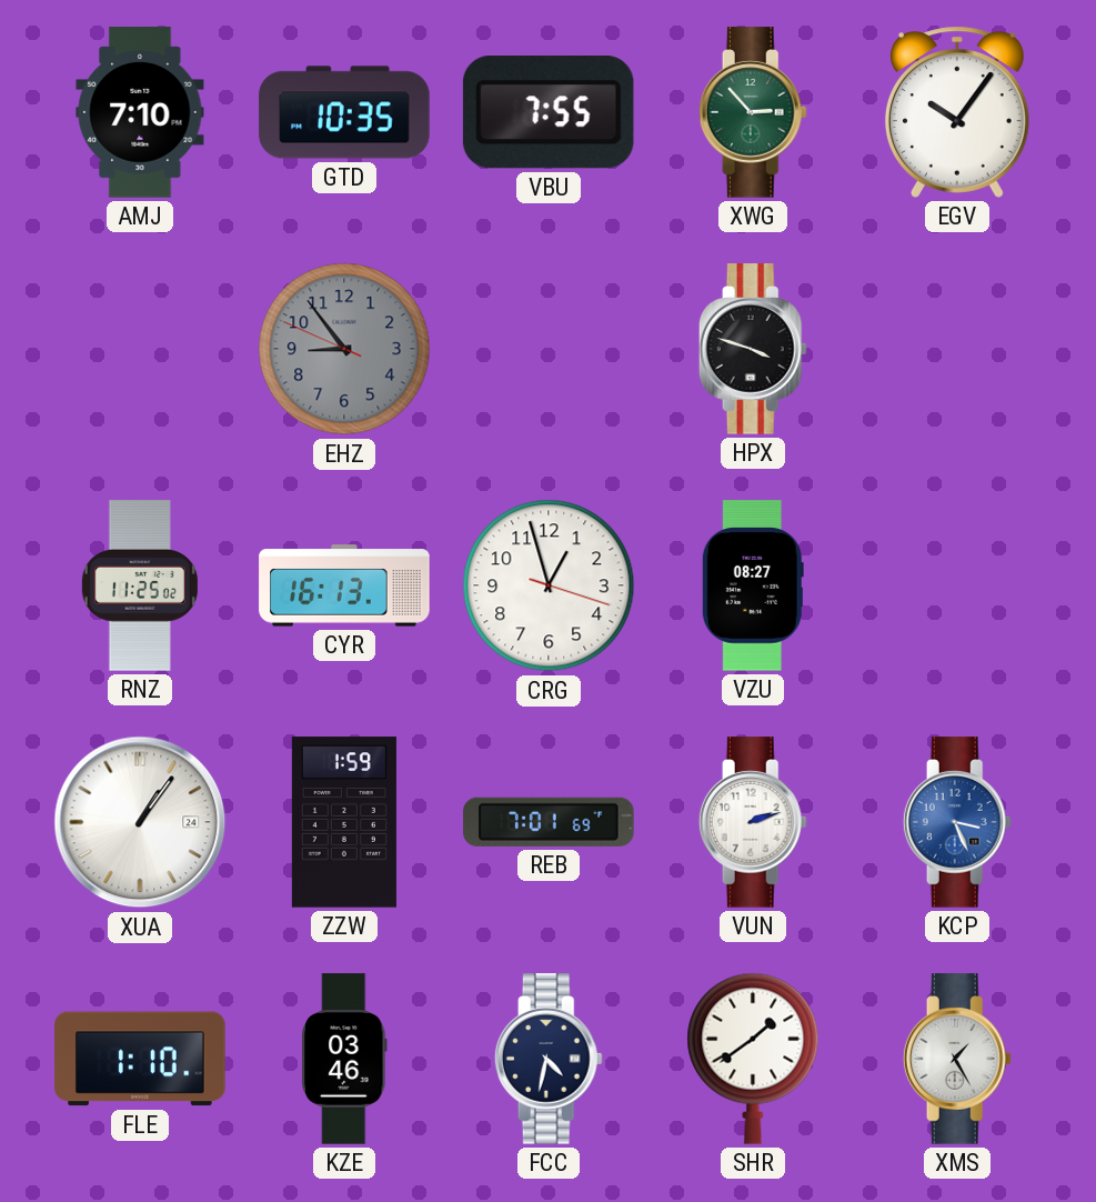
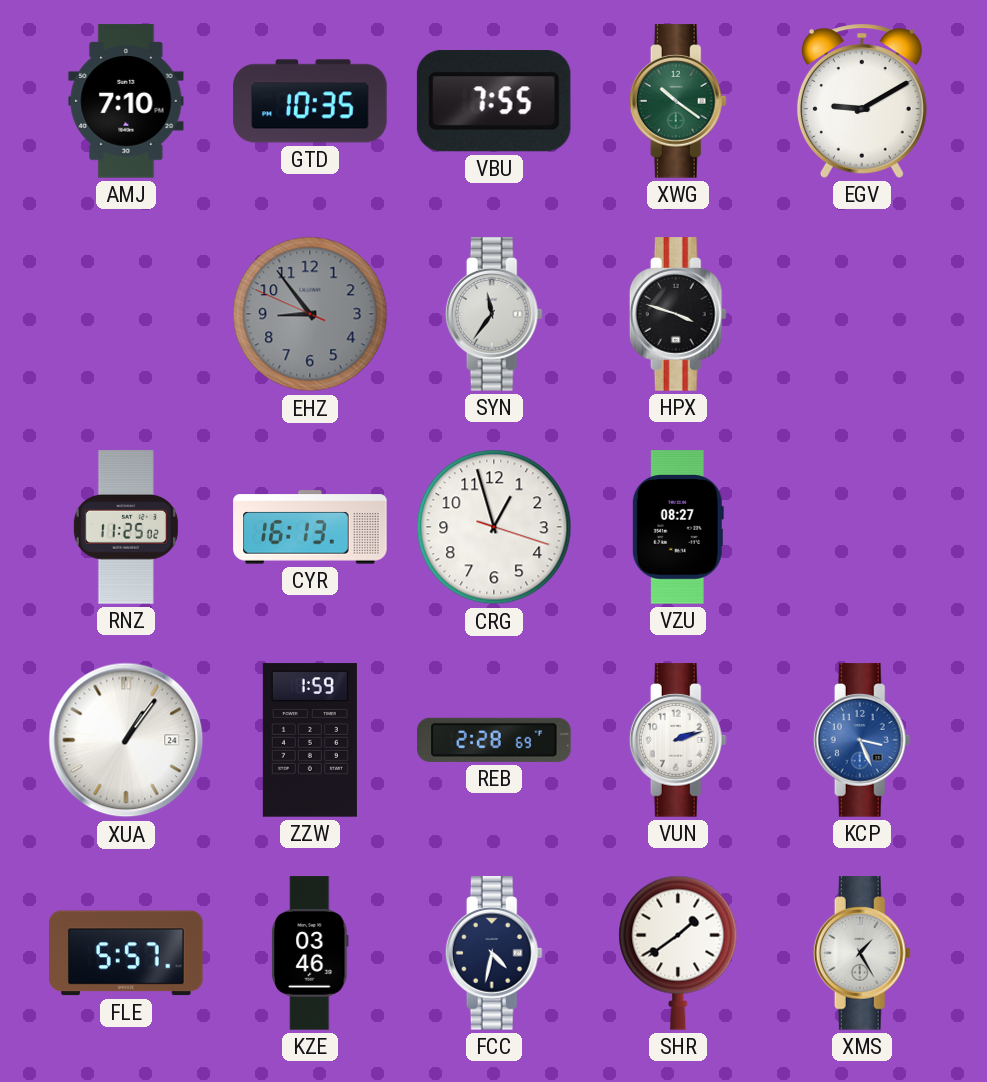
XWG: 2:53 -> 10:21 (678, 101)
EGV: 10:06 -> 9:10 (862, 101)
SYN: none -> 11:36 (494, 314)
REB: 7:01 -> 2:28 (494, 740)
FLE: 1:10 -> 5:57 (126, 953)
